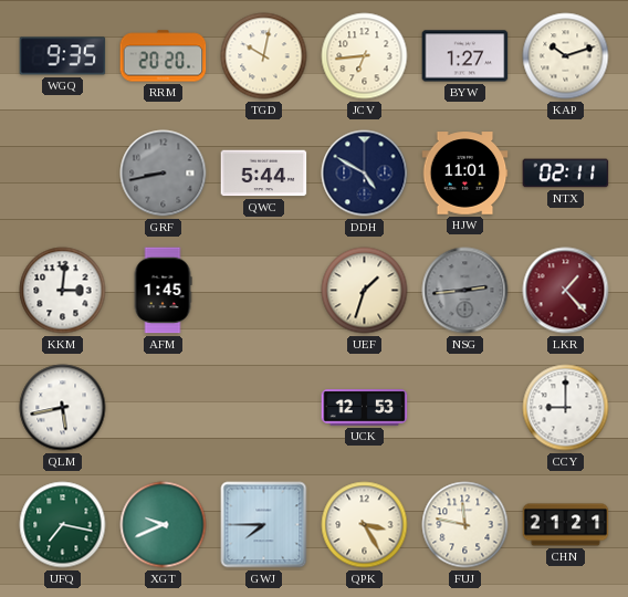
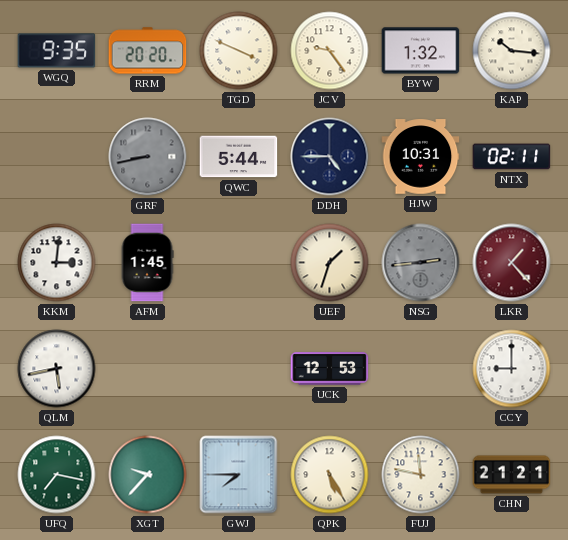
TGD: 10:02 -> 3:49 (239, 51)
JCV: 6:44 -> 9:24 (330, 51)
BYW: 1:27 -> 1:32 (421, 51)
KAP: 10:12 -> 10:16 (512, 51)
DDH: 4:50 -> 4:45 (330, 157)
HJW: 11:01 -> 10:31 (421, 157)
XGT: 9:41 -> 9:37 (148, 475)
QPK: 3:25 -> 5:25 (330, 475)
